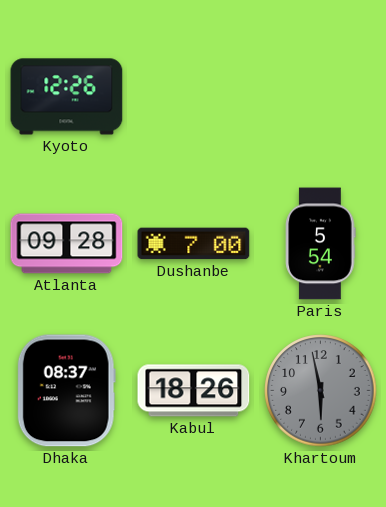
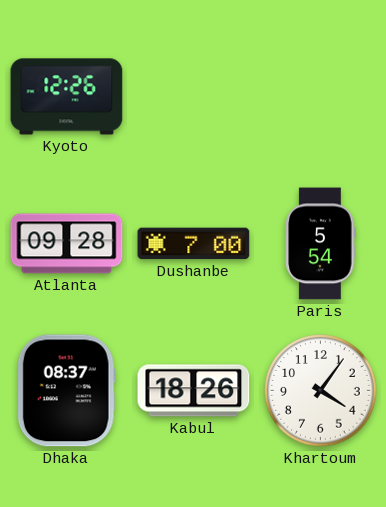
Khartoum: 5:58 -> 4:06 (321, 391)
Khartoum dial: grey -> white (321, 391)
